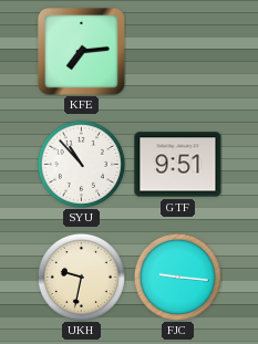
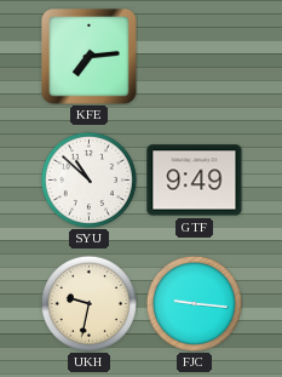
SYU: 10:53 -> 10:52 (88, 179)
GTF: 9:51 -> 9:49 (195, 181)
